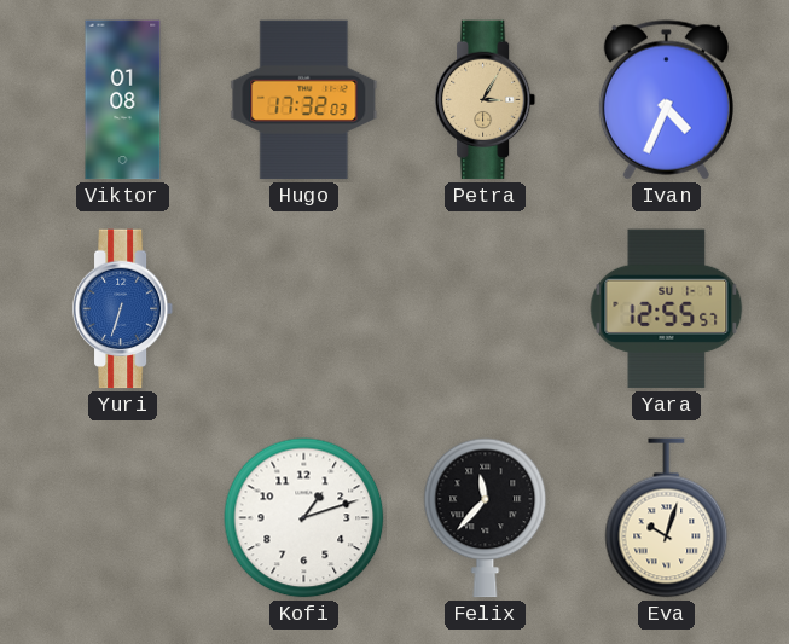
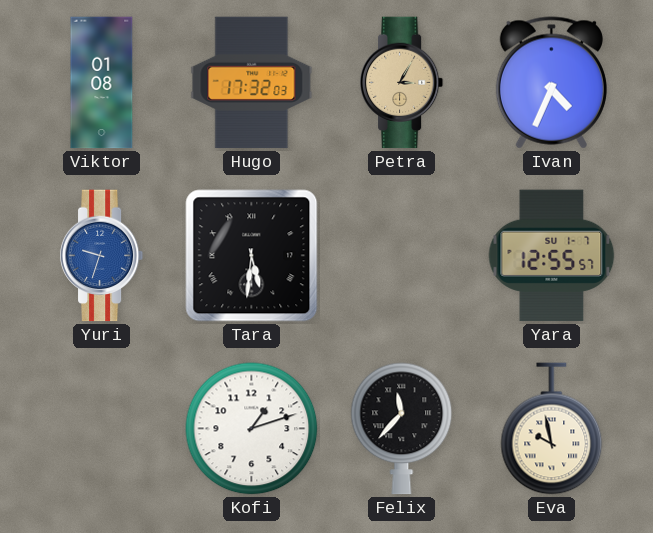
Yuri: 6:33 -> 9:33 (102, 256)
Tara: none -> 5:31 (252, 256)
Eva: 10:03 -> 9:58 (552, 429)
